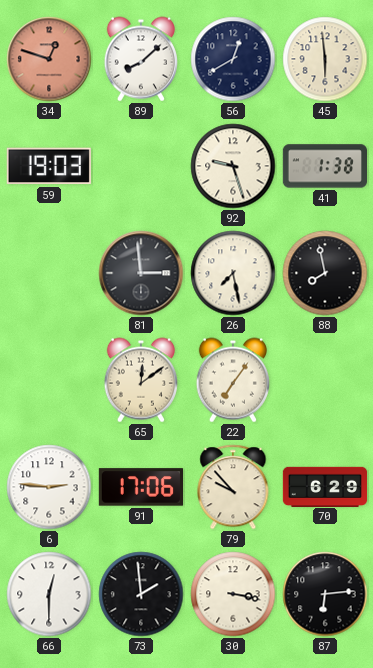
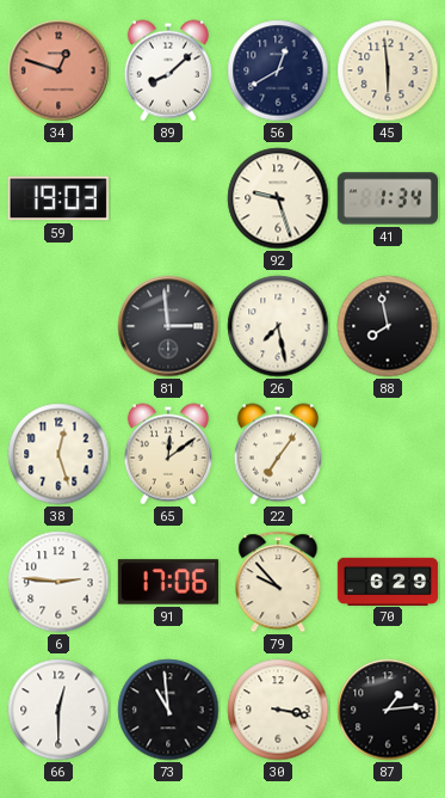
41: 1:38 -> 1:34 (387, 198)
38: none -> 12:27 (58, 454)
73: 1:59 -> 10:59 (168, 710)
87: 6:14 -> 1:14 (388, 710)
